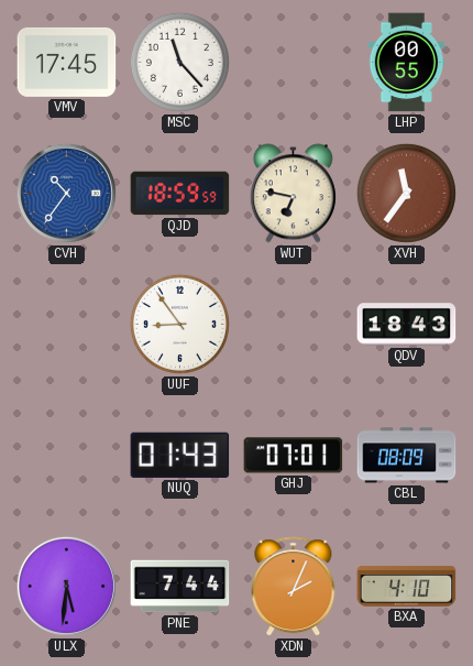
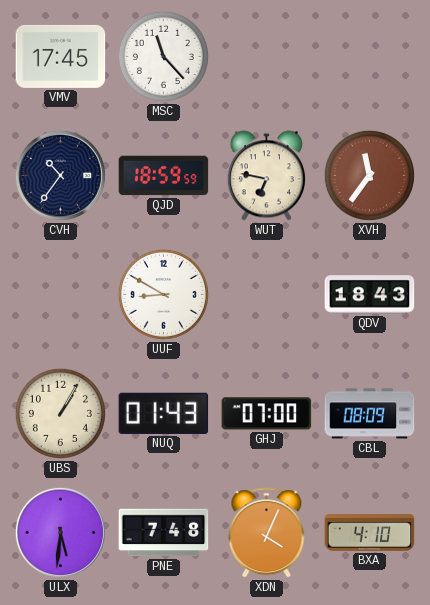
LHP: 00:55 -> none (407, 63)
CVH dial: blue -> navy (60, 175)
UUF: 8:54 -> 8:50 (163, 294)
UBS: none -> 1:05 (60, 413)
GHJ: 07:01 -> 07:00 (267, 414)
PNE: 7:44 -> 7:48 (164, 533)
XDN: 2:04 -> 4:04 (267, 533)
